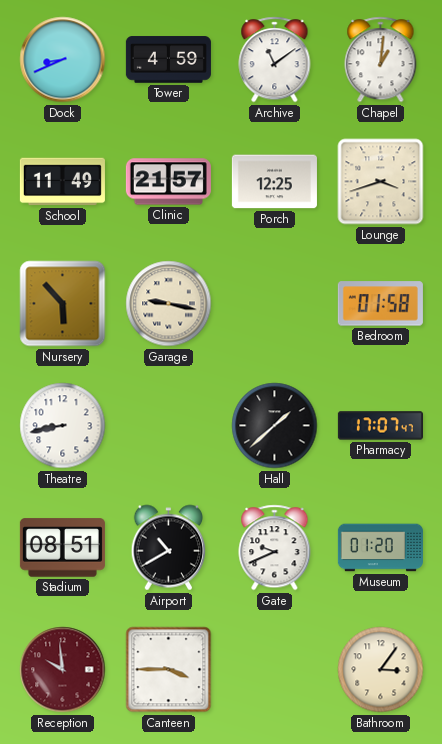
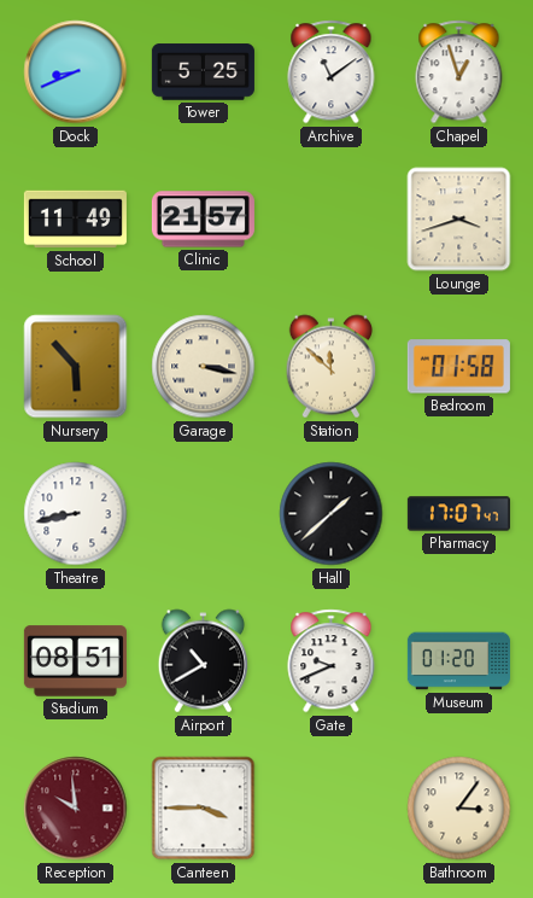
Tower: 4:59 -> 5:25 (203, 72)
Chapel: 1:01 -> 12:57 (459, 72)
Porch: 12:25 -> none (274, 182)
Garage: 9:17 -> 3:17 (204, 367)
Station: none -> 11:52 (332, 367)
